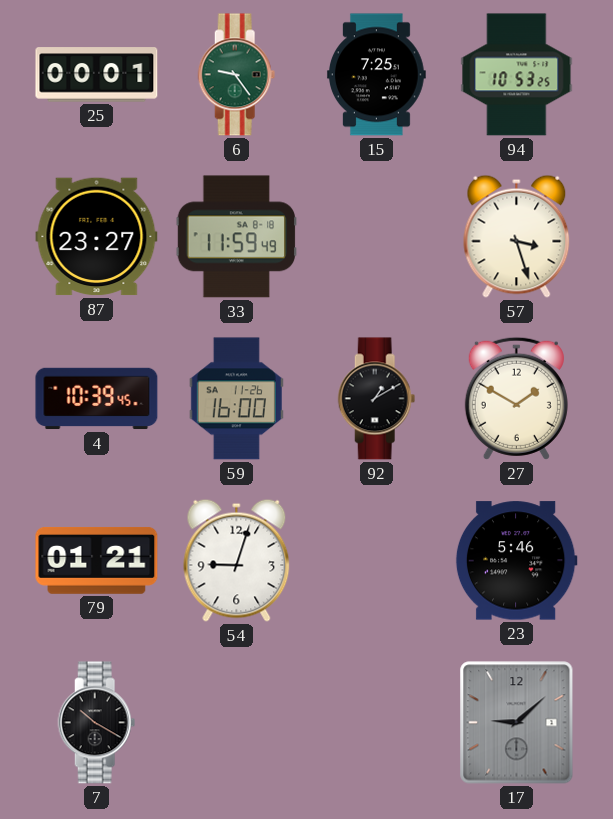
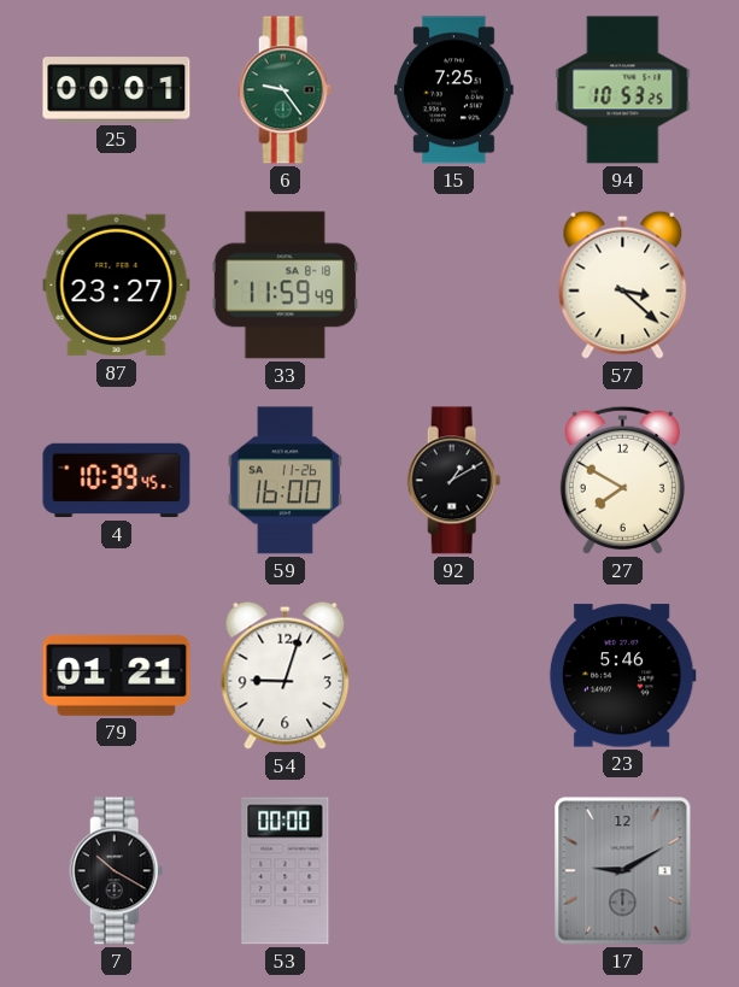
57: 3:27 -> 3:22 (623, 284)
27: 1:50 -> 7:50 (622, 480)
53: none -> 00:00 (286, 871)
17: 9:08 -> 9:10 (623, 871)
